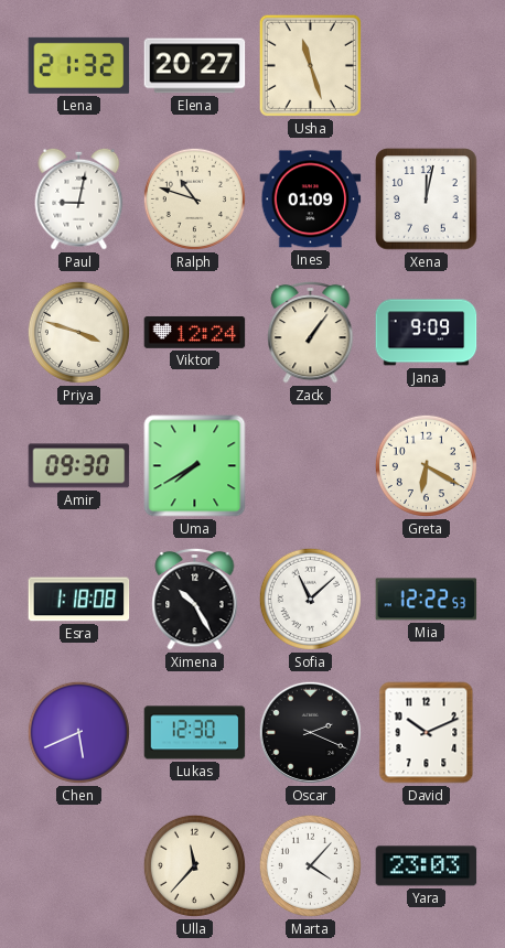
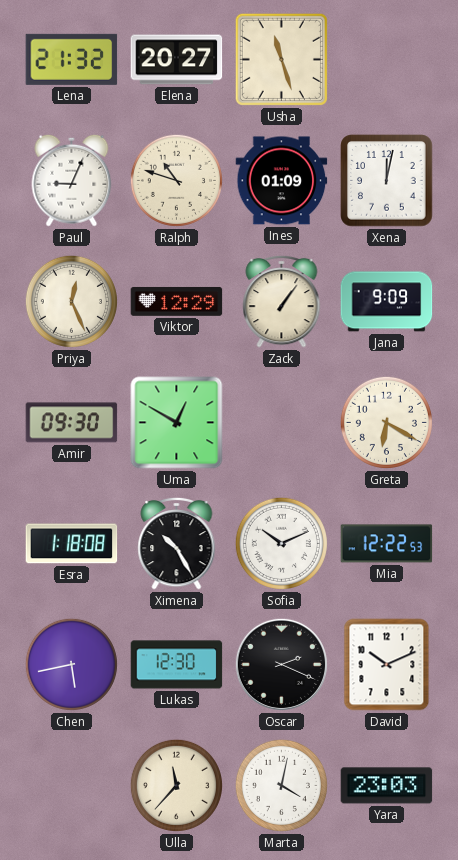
Paul: 9:02 -> 9:04 (72, 180)
Priya: 3:48 -> 12:26 (71, 301)
Viktor: 12:24 -> 12:29 (177, 302)
Uma: 7:40 -> 12:50 (177, 423)
Sofia: 11:08 -> 10:11 (281, 543)
Chen: 5:41 -> 5:43 (71, 664)
Marta: 4:07 -> 4:02 (281, 785)
